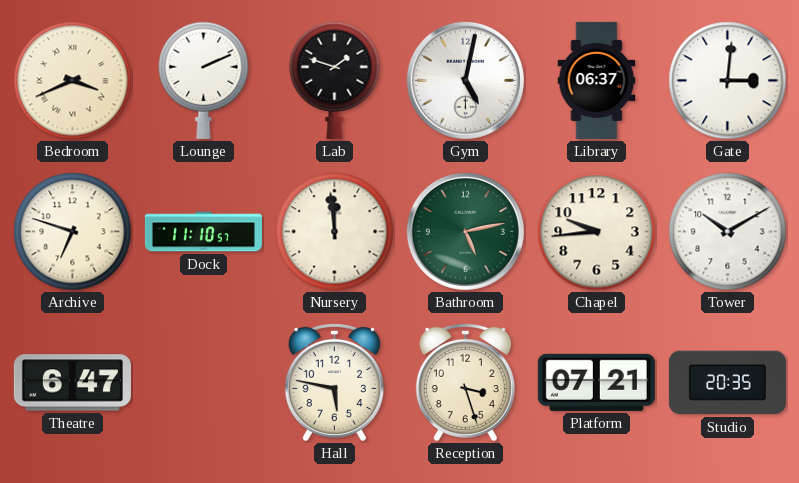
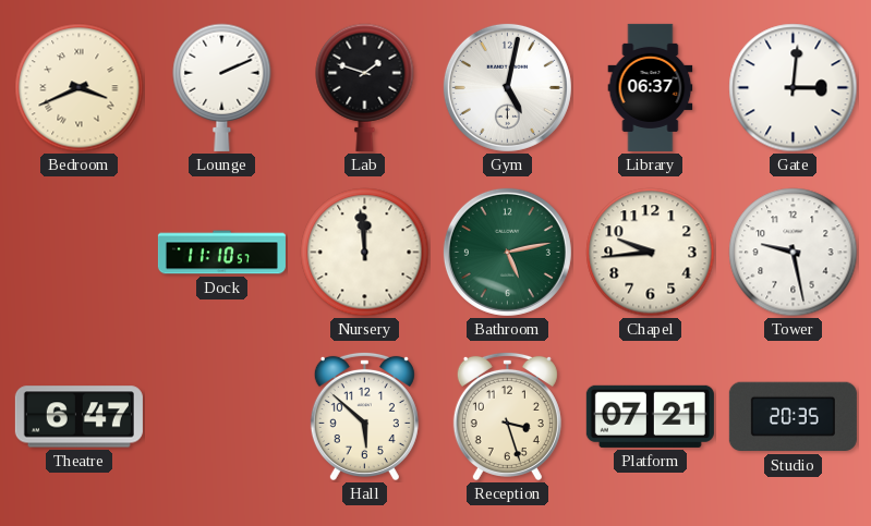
Archive: 6:48 -> none (73, 232)
Tower: 10:10 -> 9:28 (794, 253)
Hall: 5:47 -> 5:52 (364, 416)
